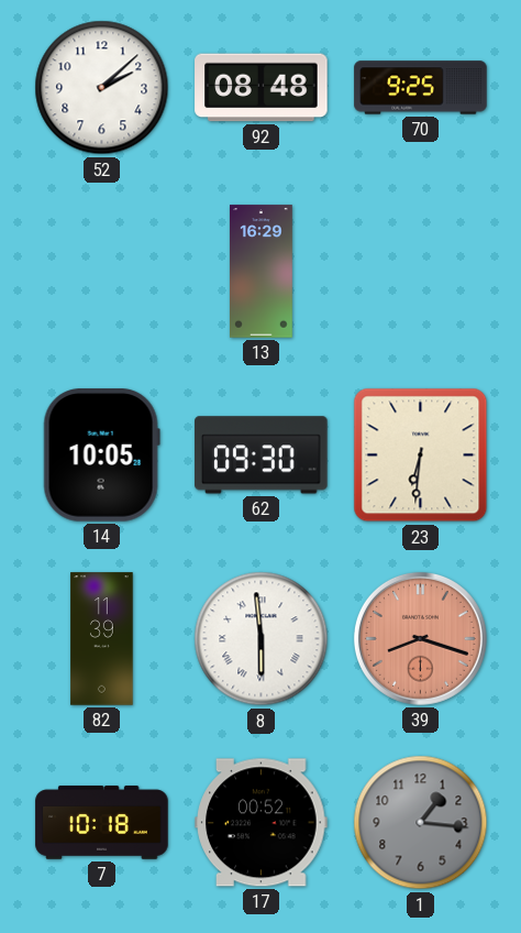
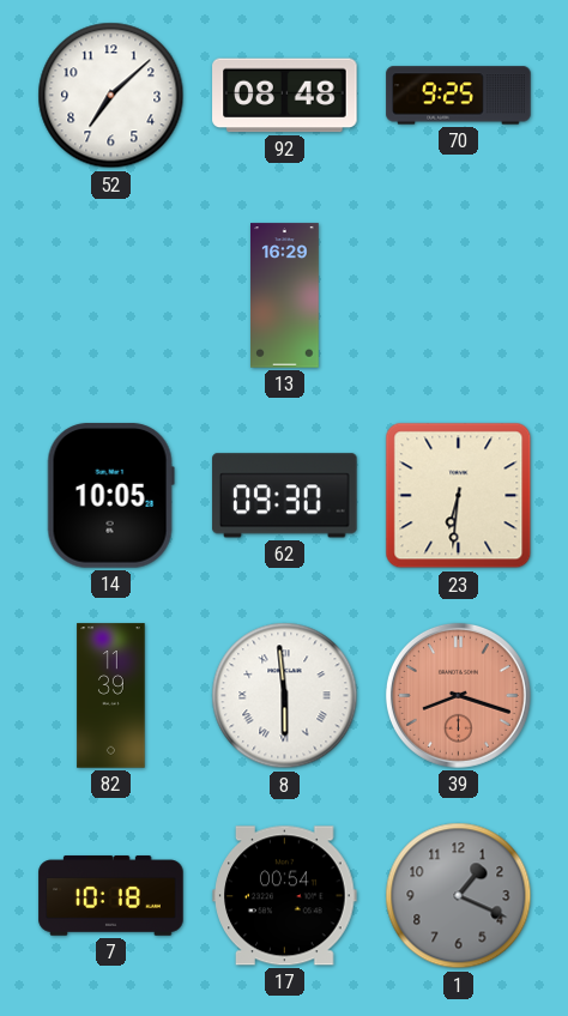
52: 2:08 -> 7:08 (111, 96)
17: 00:52 -> 00:54 (285, 896)
1: 1:16 -> 1:19 (459, 896)
